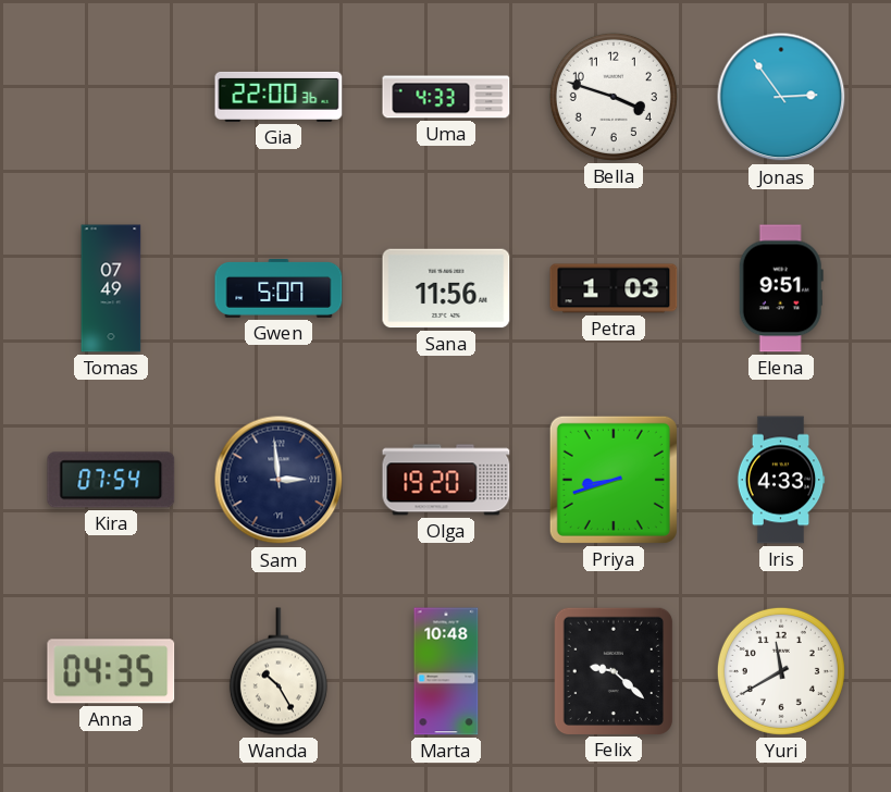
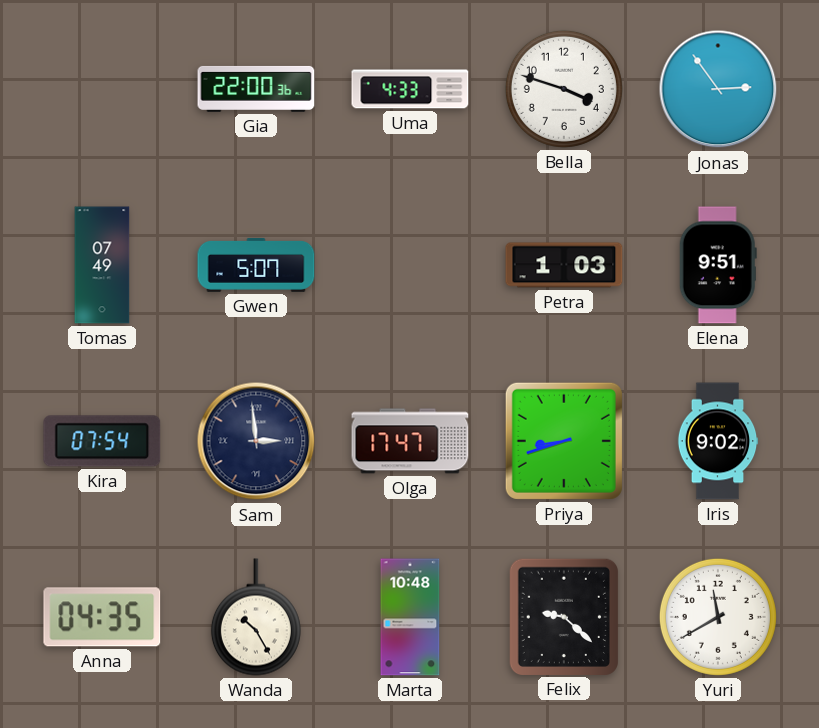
Sana: 11:56 -> none (446, 288)
Olga: 19:20 -> 17:47 (410, 441)
Iris: 4:33 -> 9:02 (718, 441)
